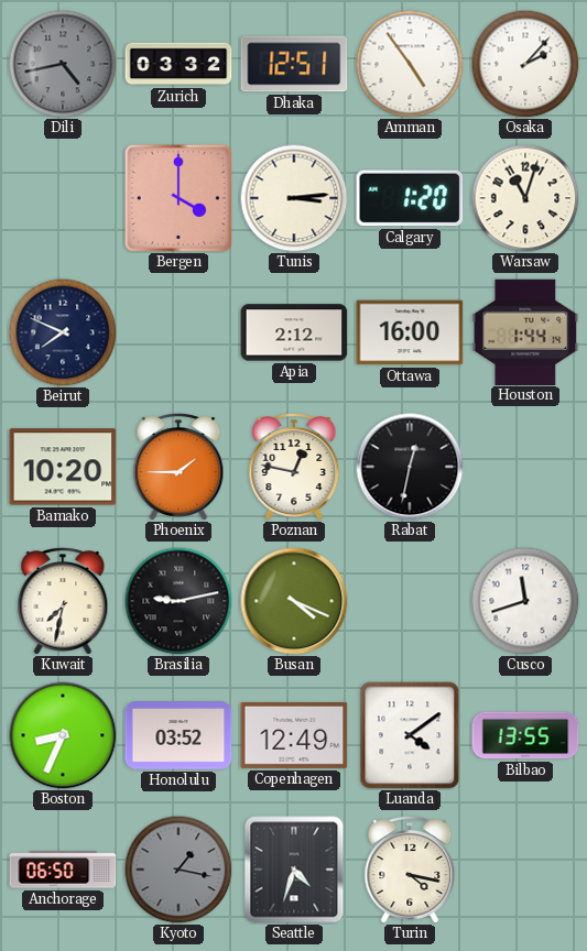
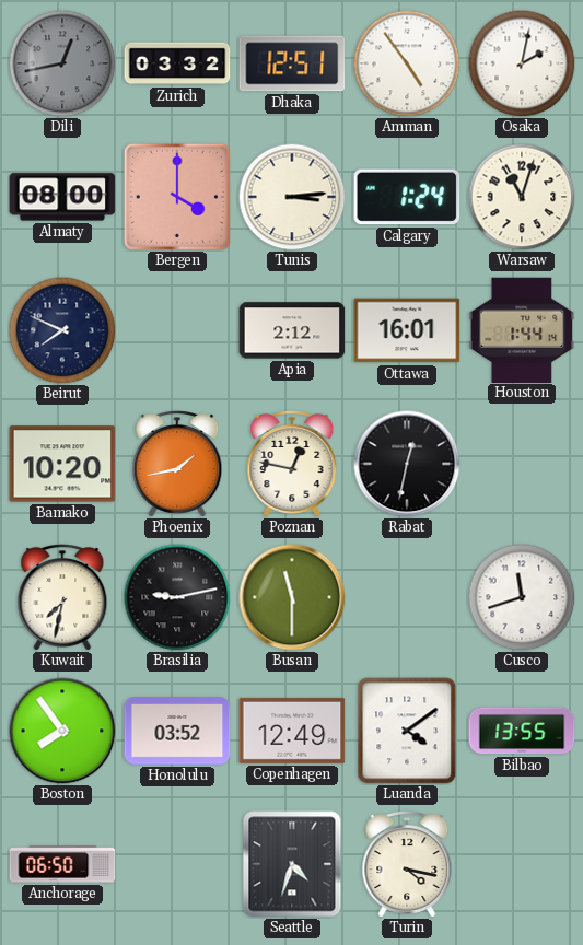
Dili: 4:43 -> 12:43 (62, 63)
Osaka: 2:07 -> 2:02 (522, 63)
Almaty: none -> 08:00 (62, 197)
Calgary: 1:20 -> 1:24 (407, 197)
Ottawa: 16:00 -> 16:01 (407, 330)
Phoenix: 1:45 -> 1:43 (177, 465)
Busan: 4:19 -> 11:30 (292, 597)
Boston: 8:34 -> 7:54 (62, 731)
Kyoto: 1:17 -> none (178, 870)
